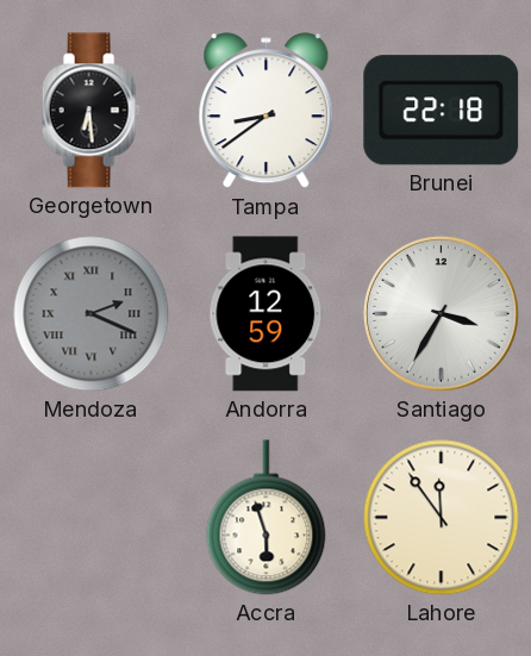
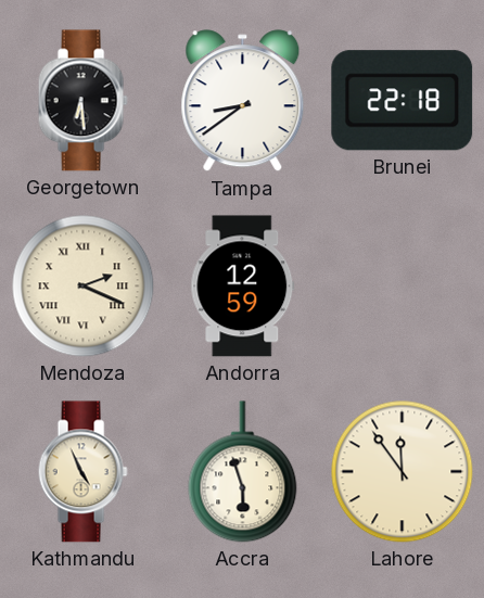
Mendoza dial: grey -> cream (84, 287)
Santiago: 3:35 -> none (441, 313)
Kathmandu: none -> 4:56 (82, 472)
